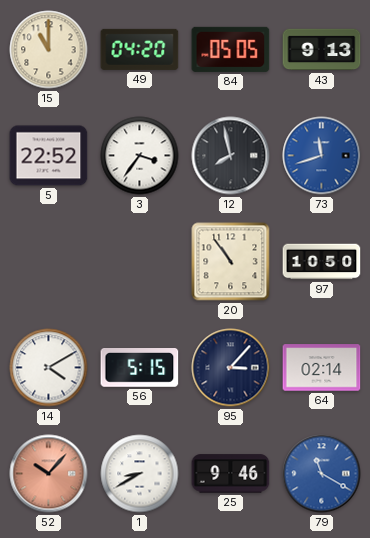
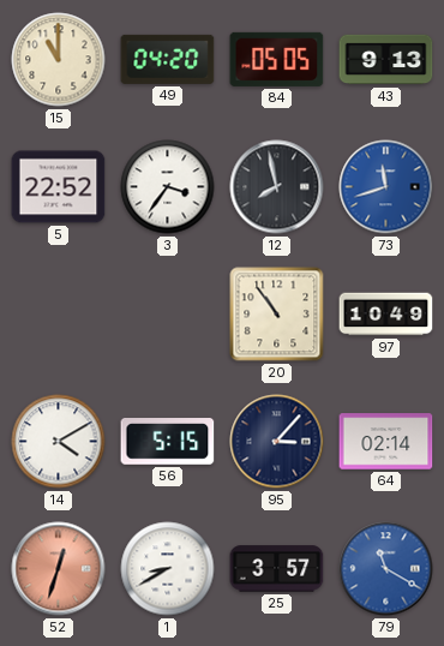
97: 10:50 -> 10:49 (386, 315)
52: 10:07 -> 12:33 (59, 569)
25: 9:46 -> 3:57 (277, 569)
